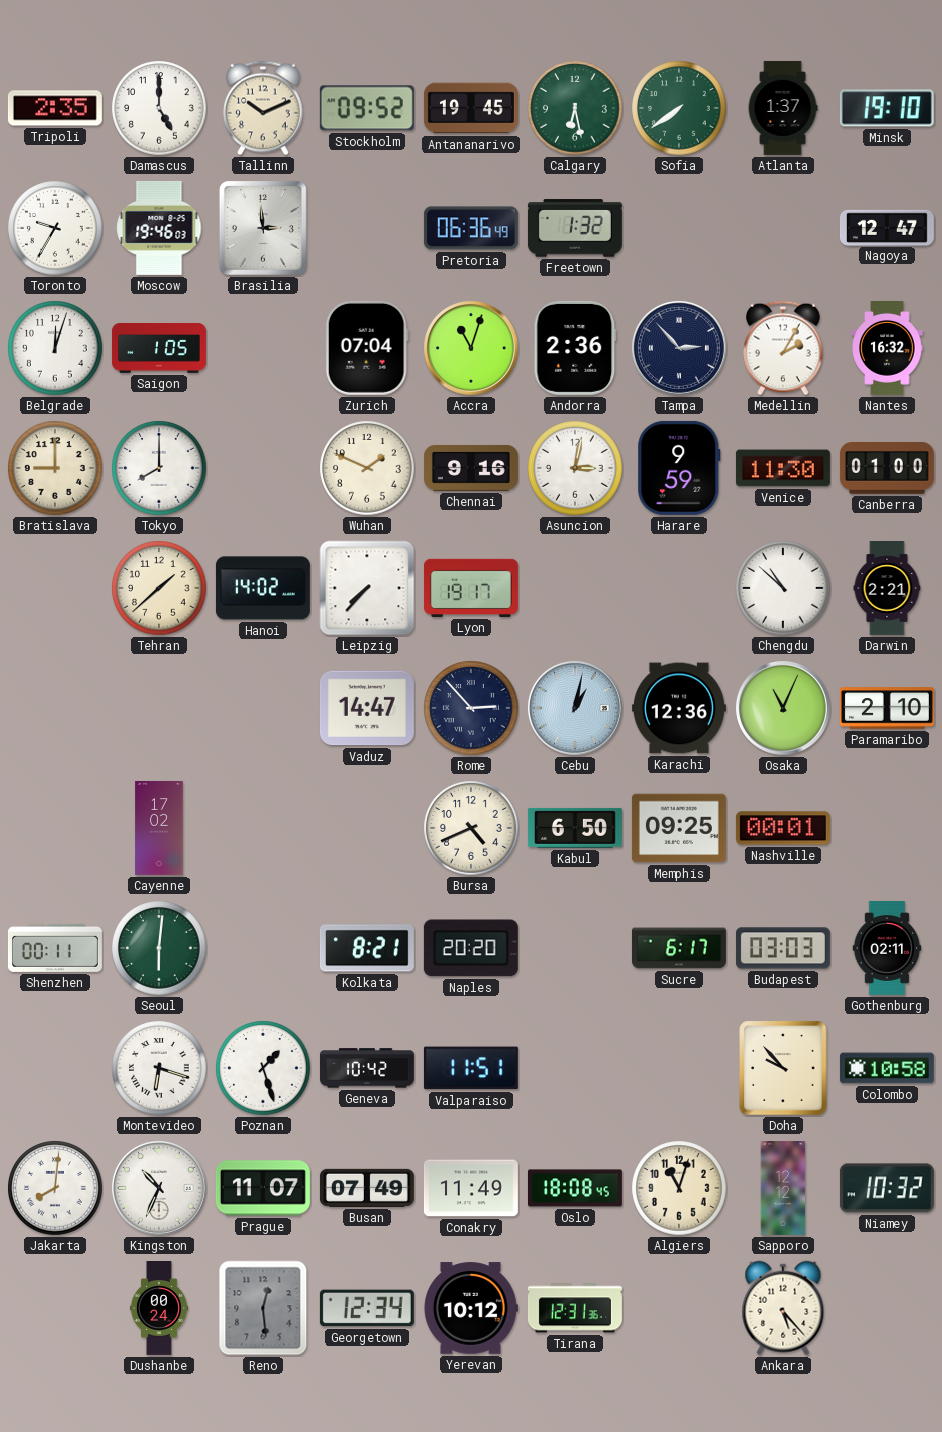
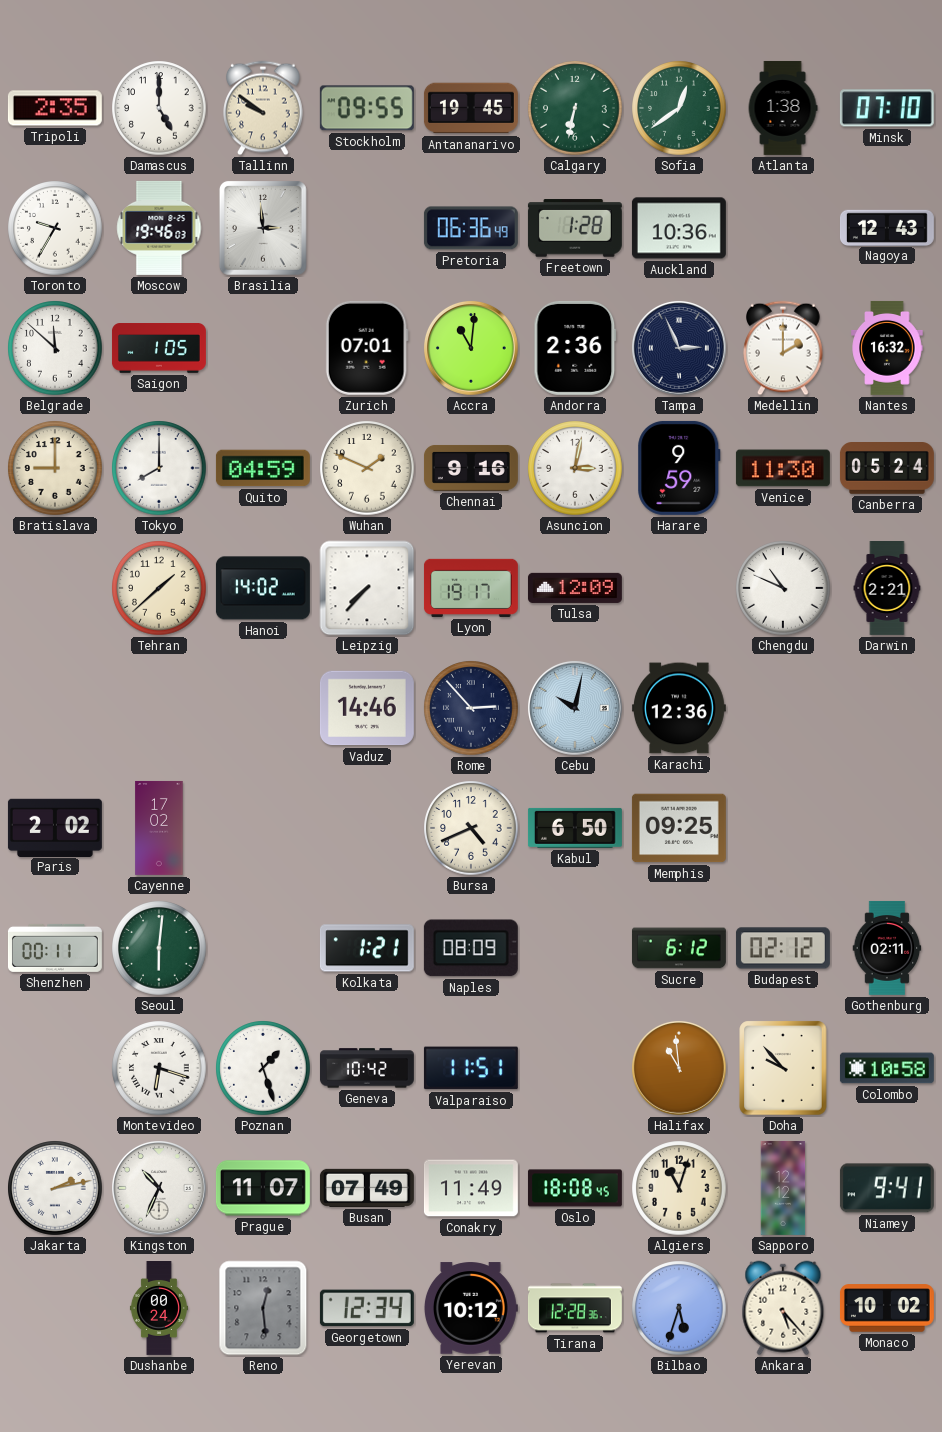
Tallinn: 10:11 -> 9:51 (263, 108)
Stockholm: 09:52 -> 09:55 (367, 108)
Calgary: 6:28 -> 6:32 (575, 108)
Sofia: 7:39 -> 12:39 (679, 108)
Atlanta: 1:37 -> 1:38 (783, 108)
Minsk: 19:10 -> 07:10 (887, 108)
Freetown: 1:32 -> 1:28 (575, 228)
Auckland: none -> 10:36 (679, 228)
Nagoya: 12:47 -> 12:43 (887, 227)
Belgrade: 12:03 -> 11:52 (55, 348)
Zurich: 07:04 -> 07:01 (367, 348)
Accra: 11:03 -> 11:01 (471, 348)
Tampa: 2:53 -> 2:56 (679, 348)
Medellin: 2:05 -> 2:00 (783, 348)
Quito: none -> 04:59 (263, 468)
Canberra: 01:00 -> 05:24 (887, 469)
Tulsa: none -> 12:09 (575, 588)
Chengdu: 10:52 -> 10:49 (783, 588)
Vaduz: 14:47 -> 14:46 (367, 708)
Cebu: 1:02 -> 10:02 (575, 708)
Osaka: 11:04 -> none (783, 708)
Paramaribo: 2:10 -> none (887, 708)
Paris: none -> 2:02 (55, 827)
Nashville: 00:01 -> none (783, 828)
Kolkata: 8:21 -> 1:21 (367, 948)
Naples: 20:20 -> 08:09 (471, 948)
Sucre: 6:17 -> 6:12 (679, 948)
Budapest: 03:03 -> 02:12 (783, 948)
Halifax: none -> 10:59 (679, 1068)
Jakarta: 8:01 -> 2:13 (55, 1188)
Niamey: 10:32 -> 9:41 (887, 1188)
Tirana: 12:31 -> 12:28 (575, 1308)
Bilbao: none -> 5:33 (679, 1308)
Monaco: none -> 10:02 (887, 1308)
